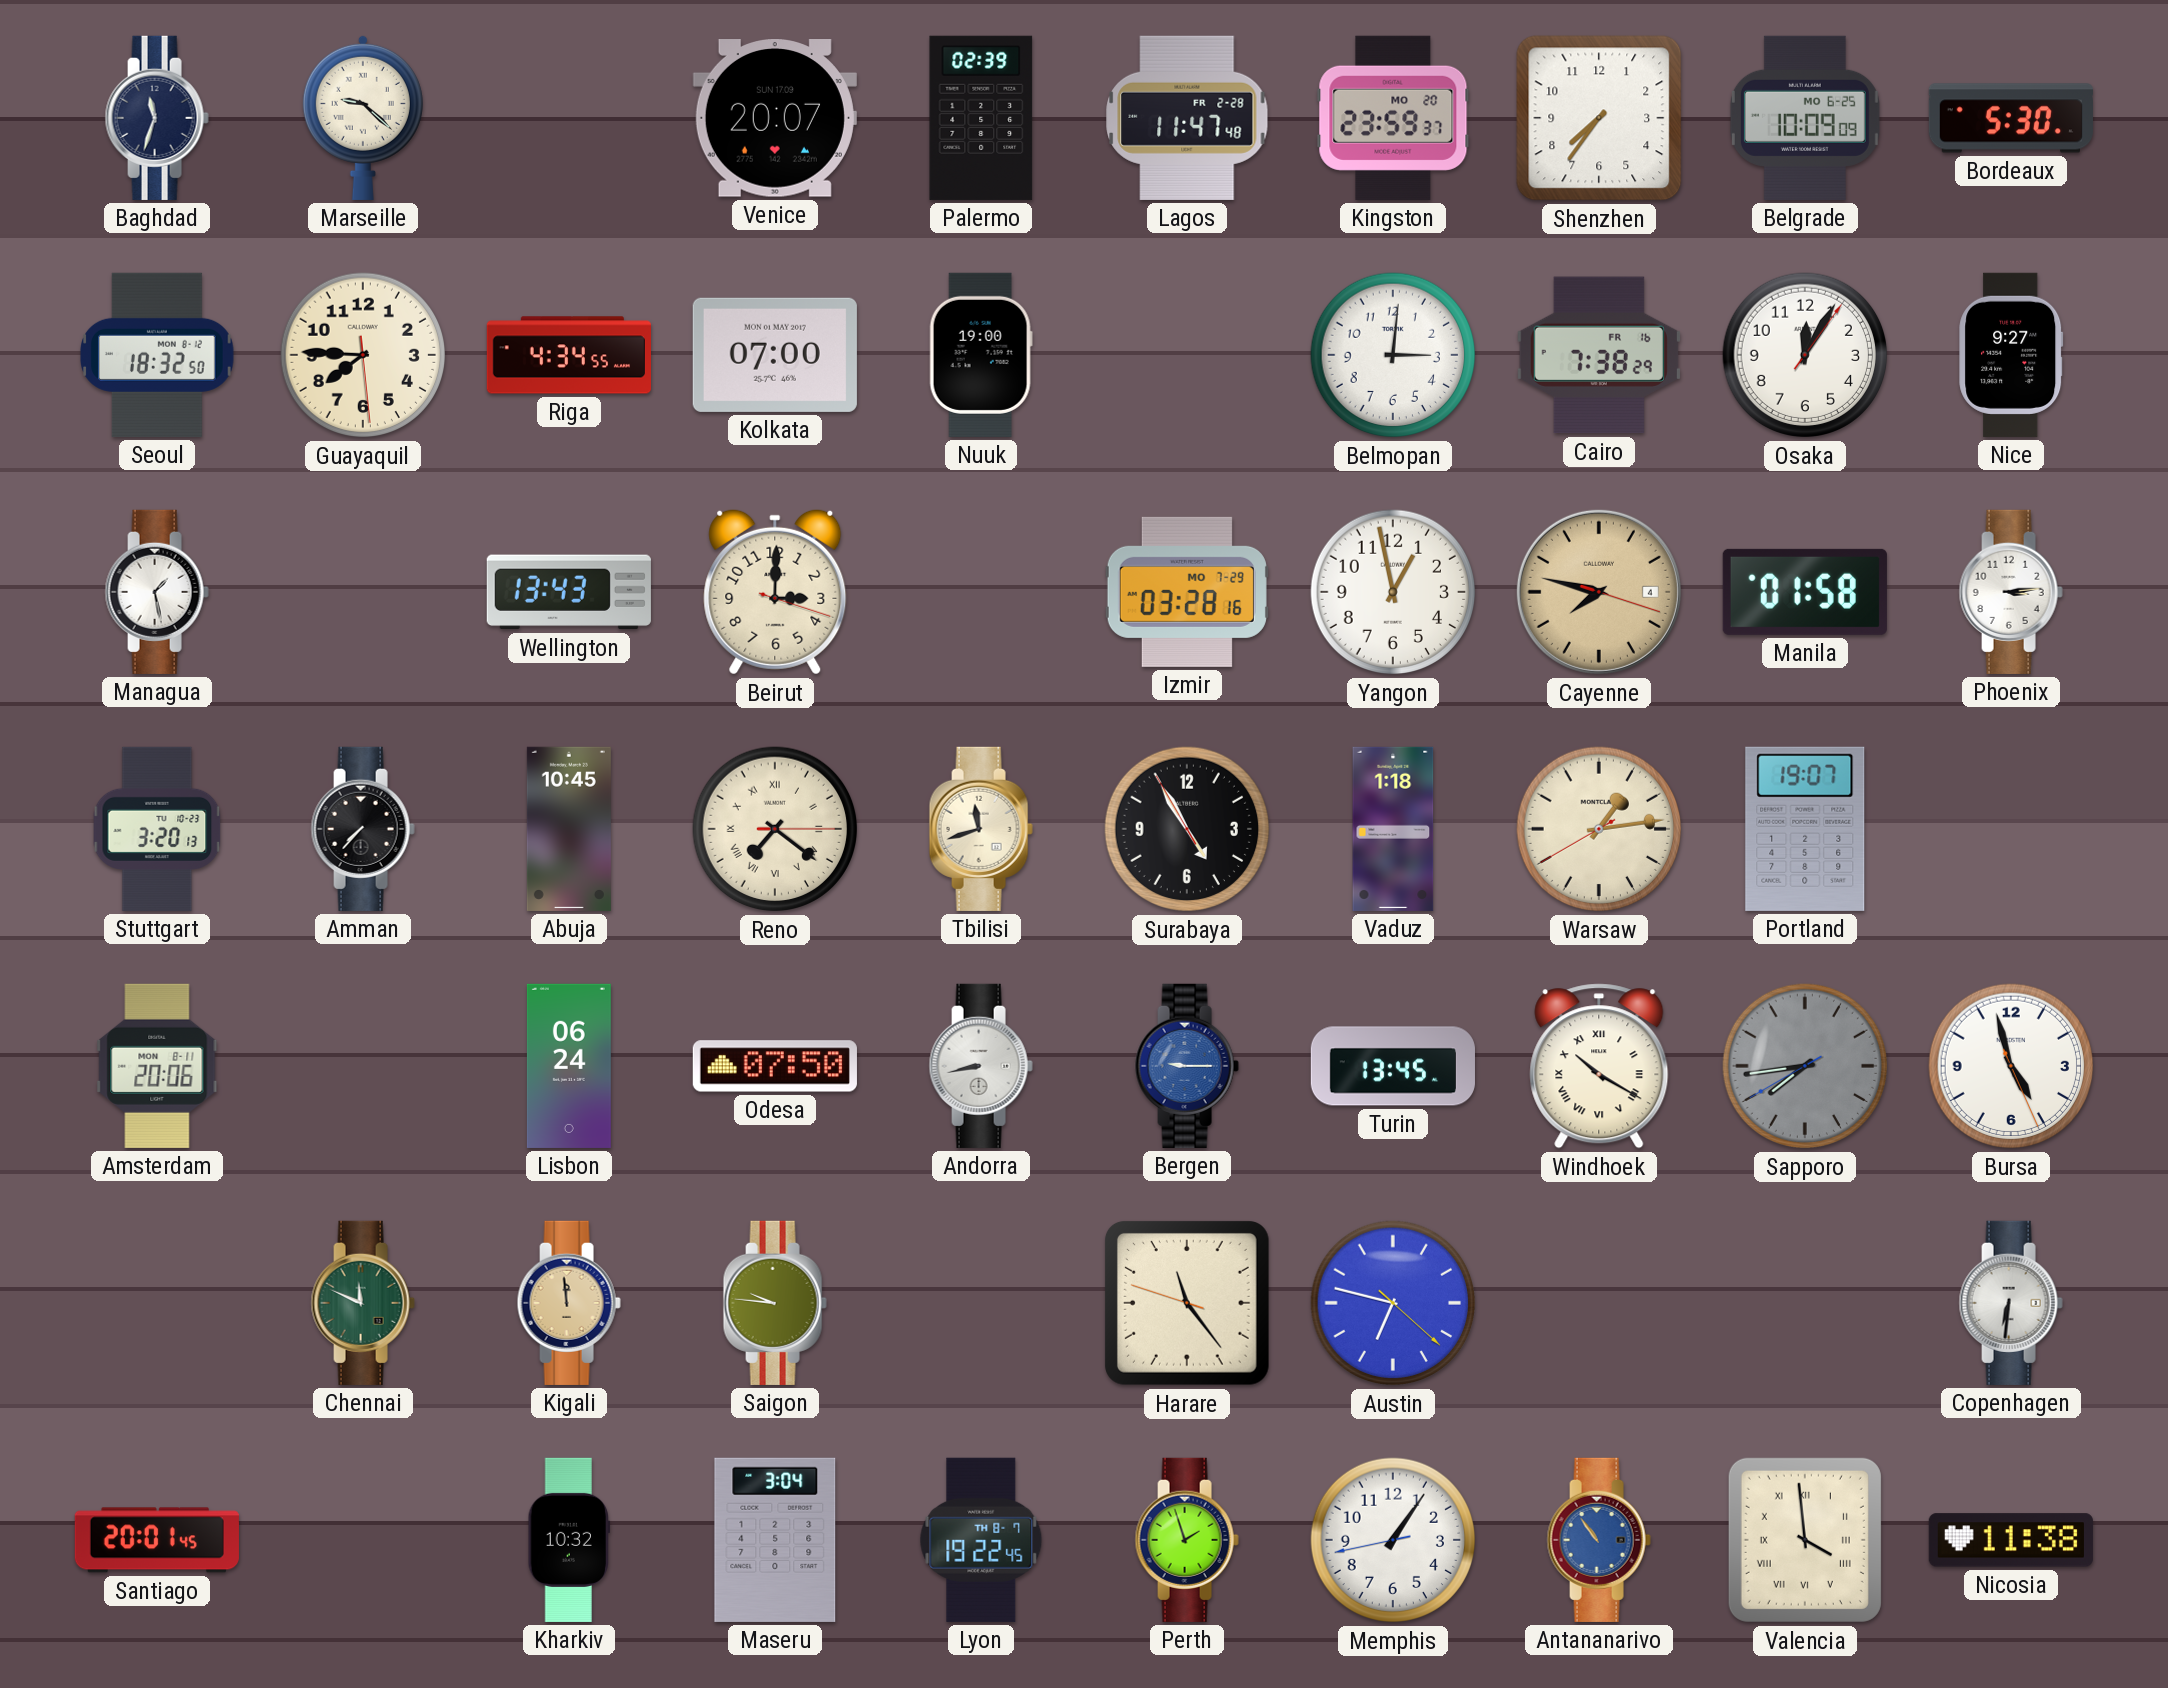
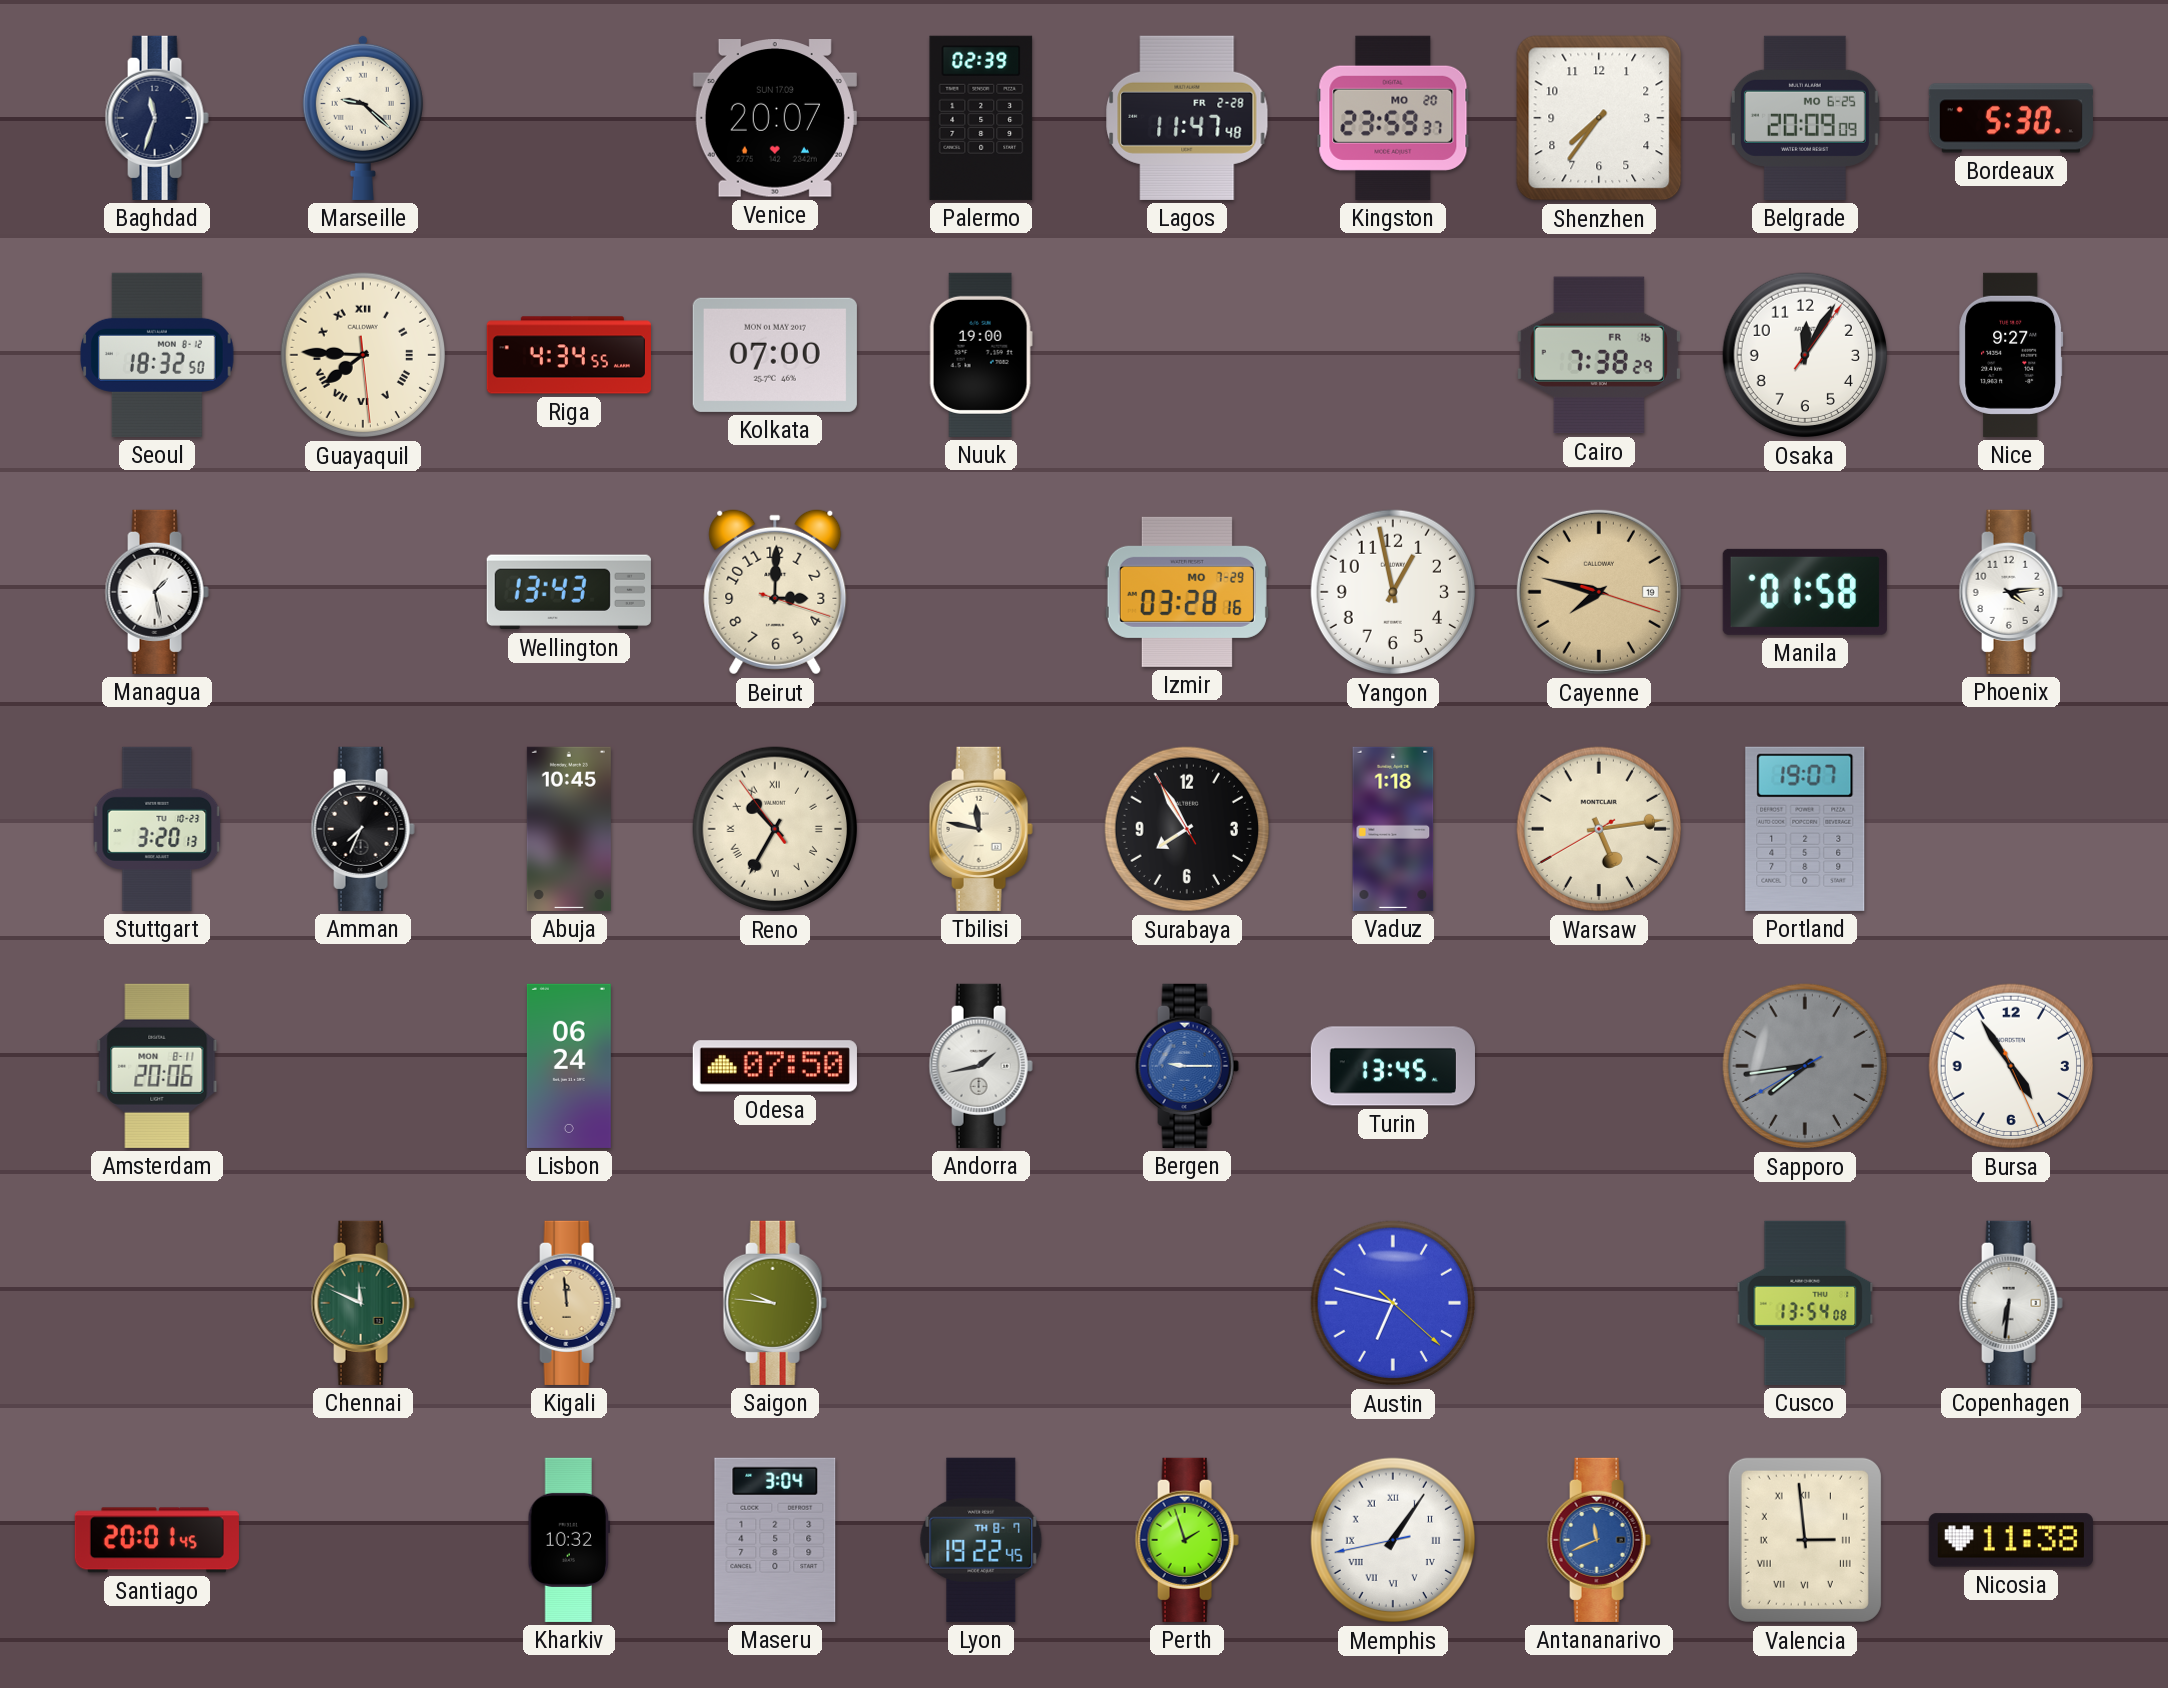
Belgrade: 10:09 -> 20:09 (1805, 118)
Guayaquil numerals: Arabic -> Roman (363, 355)
Belmopan: 3:01 -> none (1393, 355)
Cayenne date: 4 -> 19 (1599, 592)
Phoenix: 3:14 -> 4:14 (2011, 592)
Amman: 7:37 -> 7:34 (363, 829)
Reno: 7:21 -> 10:34 (775, 829)
Tbilisi: 11:42 -> 11:47 (981, 829)
Surabaya: 4:54 -> 7:54 (1187, 829)
Warsaw: 1:13 -> 5:13 (1599, 829)
Andorra: 8:43 -> 1:43 (981, 1066)
Windhoek: 10:20 -> none (1599, 1066)
Bursa: 4:57 -> 4:54 (2011, 1066)
Harare: 11:23 -> none (1187, 1303)
Cusco: none -> 13:54 (1805, 1303)
Memphis numerals: Arabic -> Roman (1393, 1540)
Antananarivo: 10:54 -> 11:41 (1599, 1540)
Valencia: 3:59 -> 2:59 (1805, 1540)
